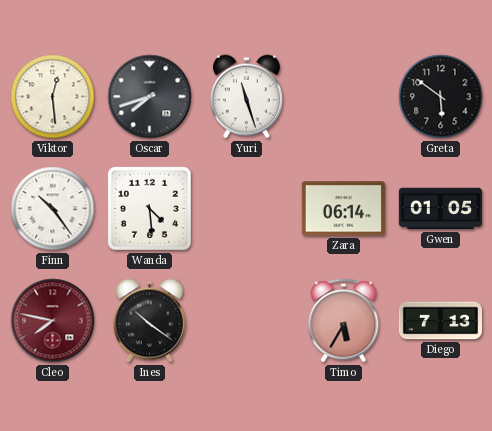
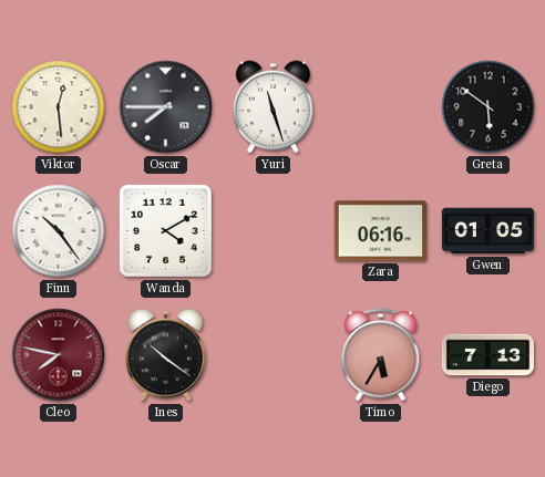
Oscar: 7:42 -> 7:45 (166, 107)
Wanda: 4:29 -> 4:10 (165, 230)
Zara: 06:14 -> 06:16 (380, 231)
